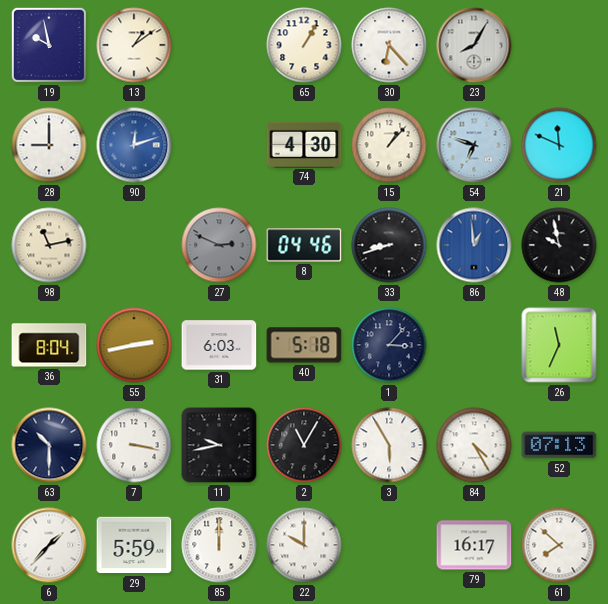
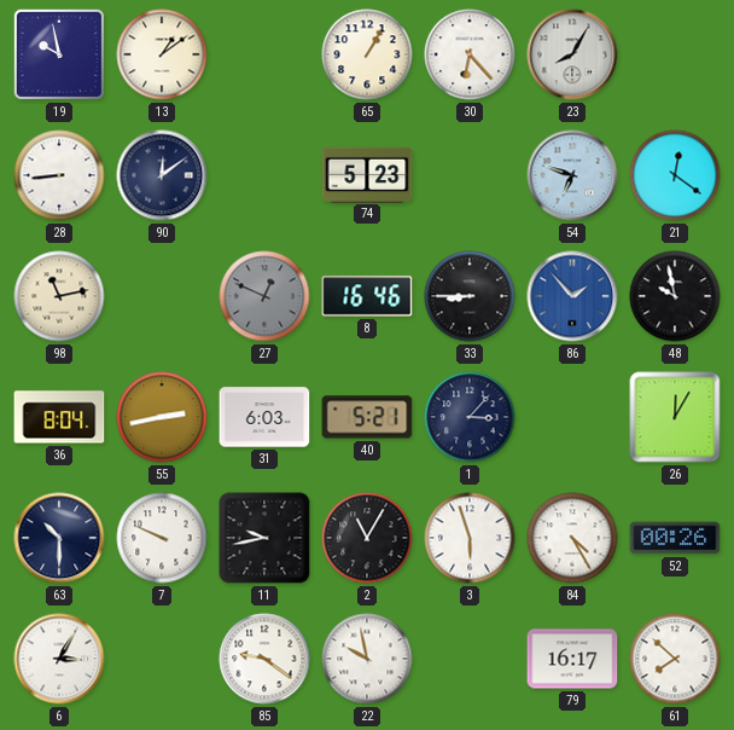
28: 9:00 -> 8:44 (59, 175)
90: 12:12 -> 12:09 (162, 175)
90 dial: blue -> navy (162, 175)
74: 4:30 -> 5:23 (367, 174)
15: 1:07 -> none (389, 145)
21: 11:49 -> 12:21 (675, 175)
27: 2:49 -> 12:49 (264, 296)
8: 04:46 -> 16:46 (367, 296)
33: 8:42 -> 8:45 (470, 296)
86: 12:59 -> 1:53 (572, 296)
40: 5:18 -> 5:21 (367, 417)
26: 11:34 -> 12:05 (675, 417)
7: 3:17 -> 9:49 (162, 538)
3: 5:55 -> 5:57 (470, 538)
52: 07:13 -> 00:26 (675, 538)
6: 1:37 -> 3:05 (59, 659)
29: 5:59 -> none (134, 545)
85: 12:00 -> 9:21 (264, 659)
22: 10:00 -> 9:58 (367, 659)
